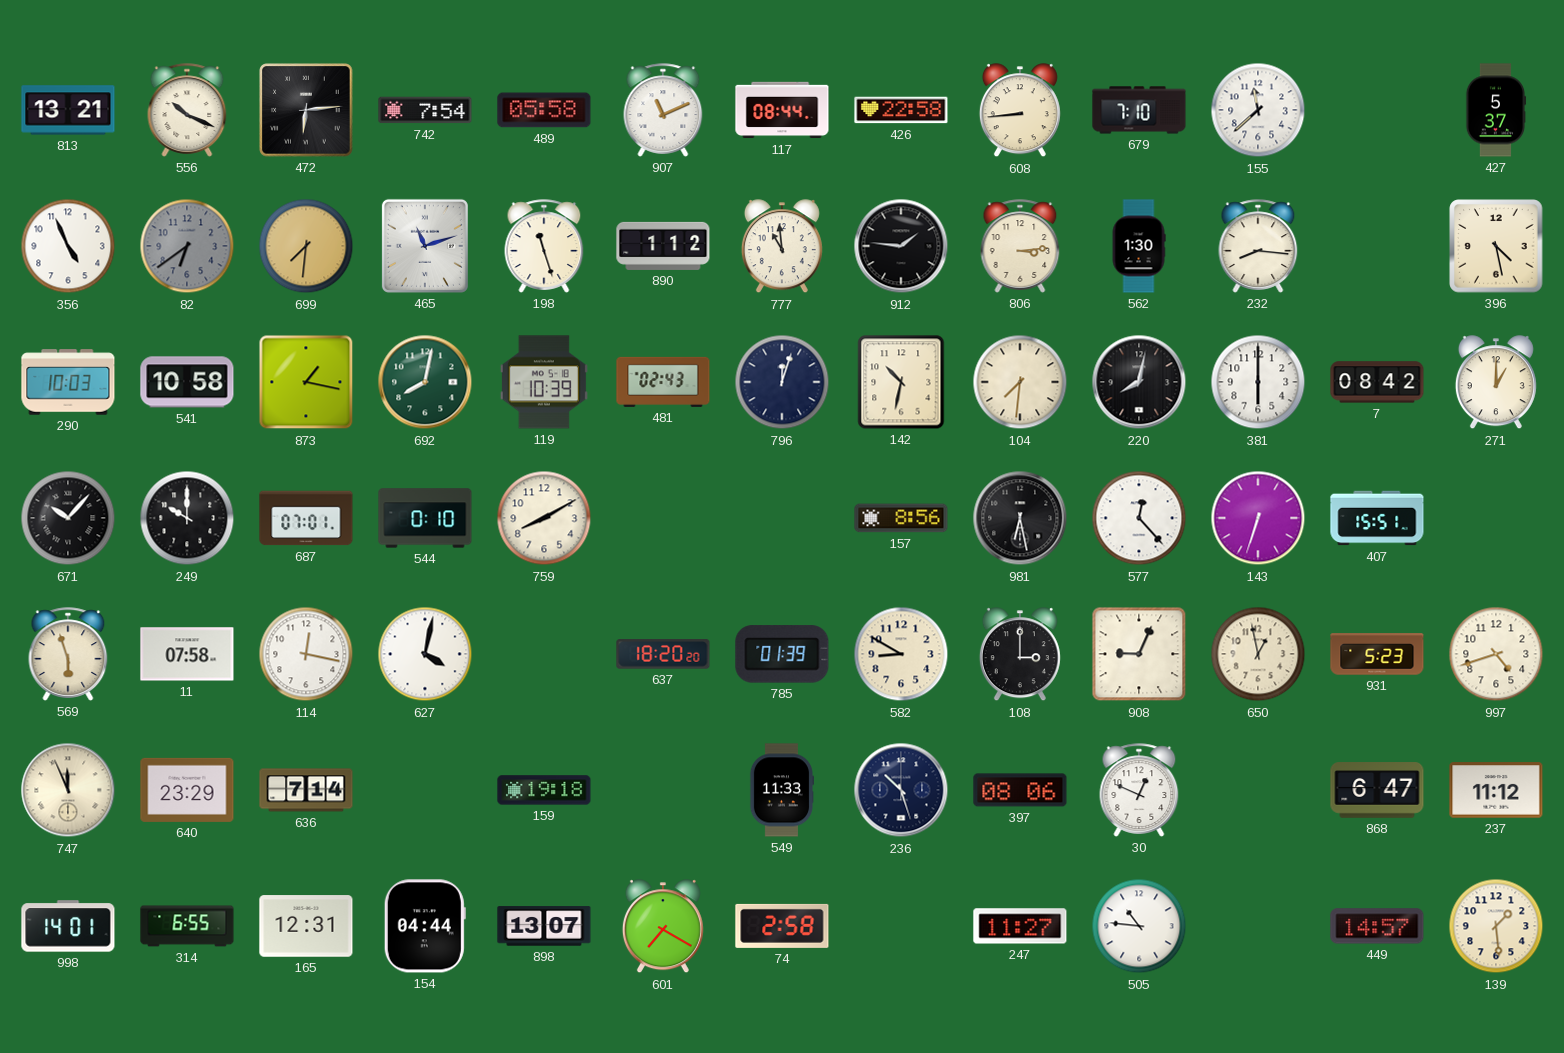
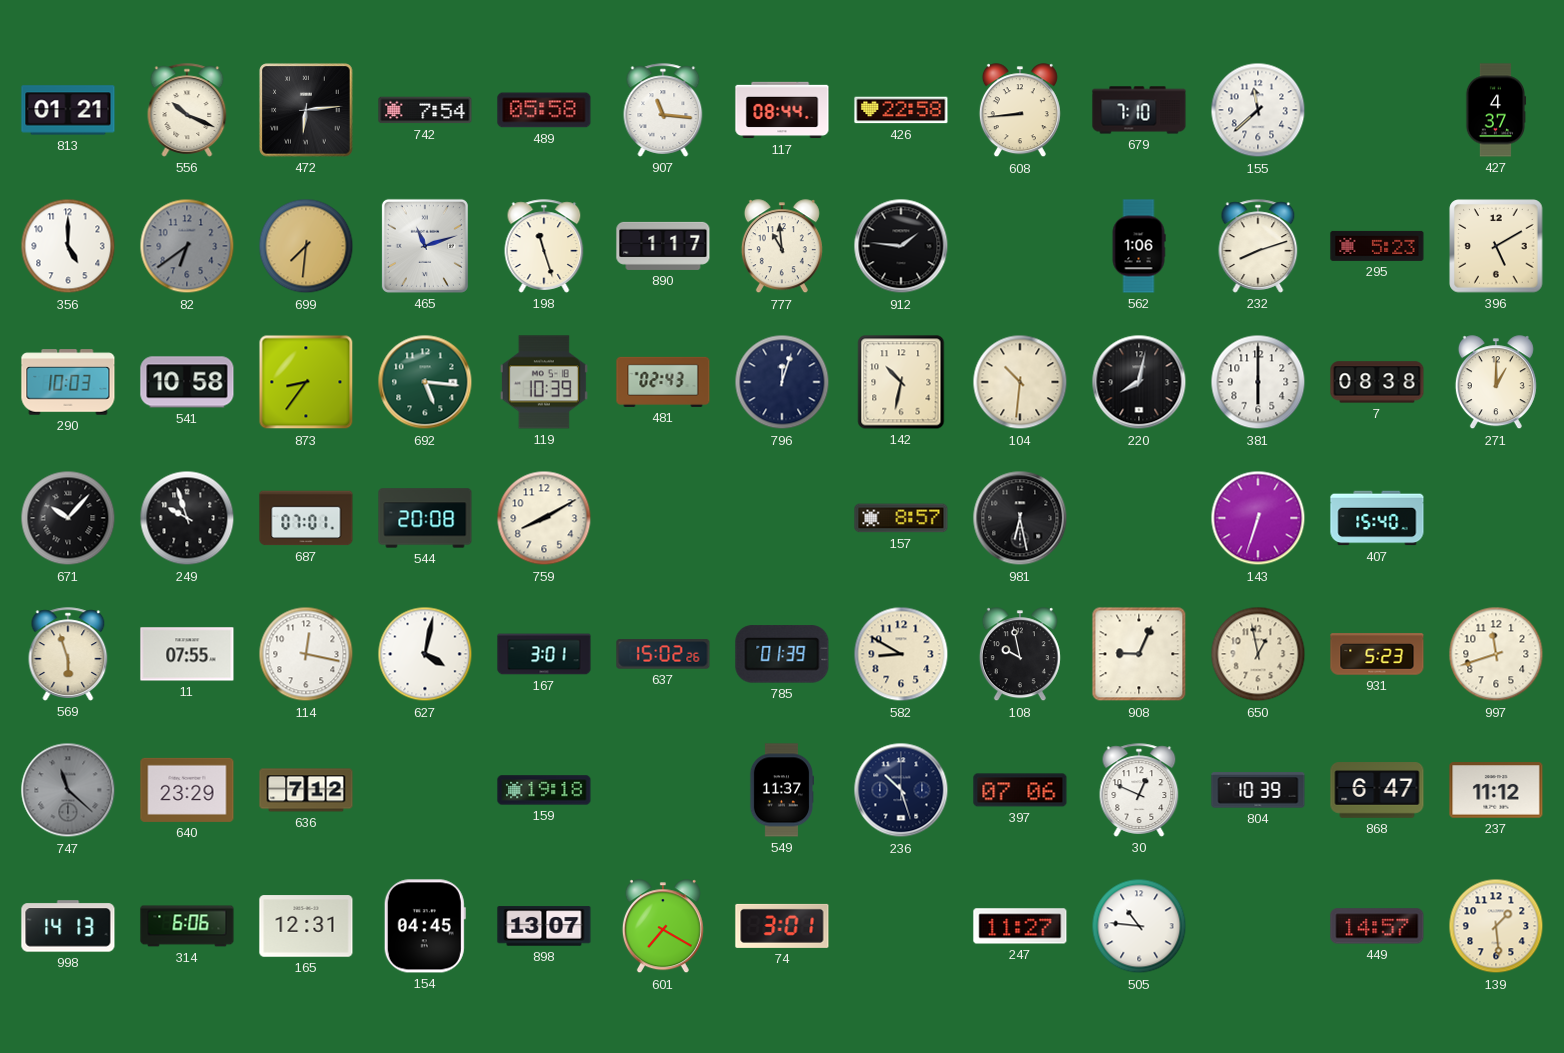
813: 13:21 -> 01:21 (68, 110)
907: 11:11 -> 11:16 (663, 110)
427: 5:37 -> 4:37 (1496, 110)
356: 4:56 -> 5:00 (68, 246)
890: 1:12 -> 1:17 (663, 246)
806: 3:14 -> none (1020, 246)
562: 1:30 -> 1:06 (1139, 246)
232: 8:16 -> 8:12 (1258, 246)
295: none -> 5:23 (1377, 246)
396: 4:28 -> 5:10 (1496, 246)
873: 1:17 -> 8:36 (306, 382)
692: 8:02 -> 5:16 (425, 382)
104: 7:31 -> 10:31 (1020, 382)
7: 08:42 -> 08:38 (1377, 382)
249: 10:00 -> 9:57 (187, 518)
544: 0:10 -> 20:08 (425, 518)
157: 8:56 -> 8:57 (901, 518)
577: 12:23 -> none (1139, 518)
407: 15:51 -> 15:40 (1377, 518)
11: 07:58 -> 07:55 (187, 654)
167: none -> 3:01 (544, 654)
637: 18:20 -> 15:02 (663, 654)
108: 3:00 -> 9:58 (1020, 655)
997: 4:42 -> 11:42 (1496, 654)
747: 11:56 -> 11:22 (68, 790)
747 dial: cream -> grey (68, 790)
636: 7:14 -> 7:12 (306, 790)
549: 11:33 -> 11:37 (781, 790)
397: 08:06 -> 07:06 (1020, 790)
804: none -> 10:39 (1258, 790)
998: 14:01 -> 14:13 (68, 926)
314: 6:55 -> 6:06 (187, 926)
154: 04:44 -> 04:45 (425, 926)
74: 2:58 -> 3:01 (782, 926)
